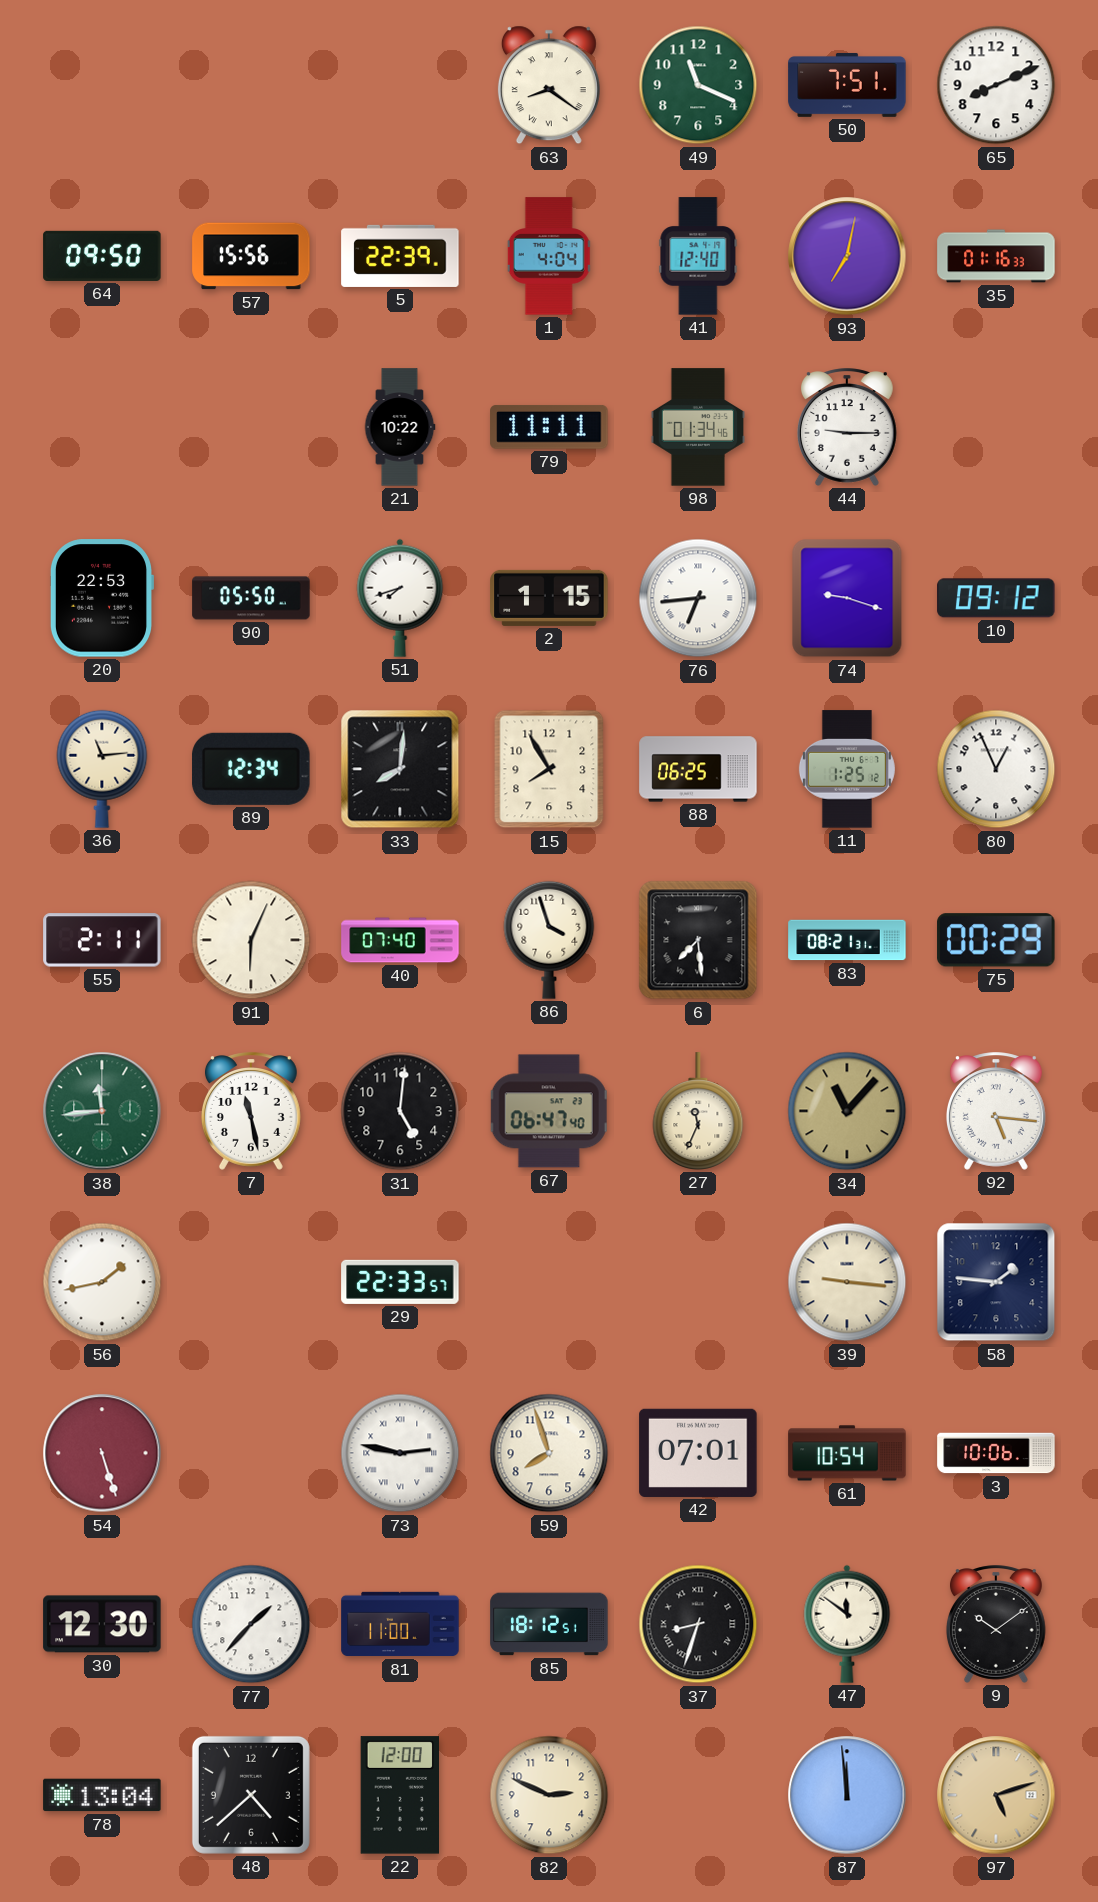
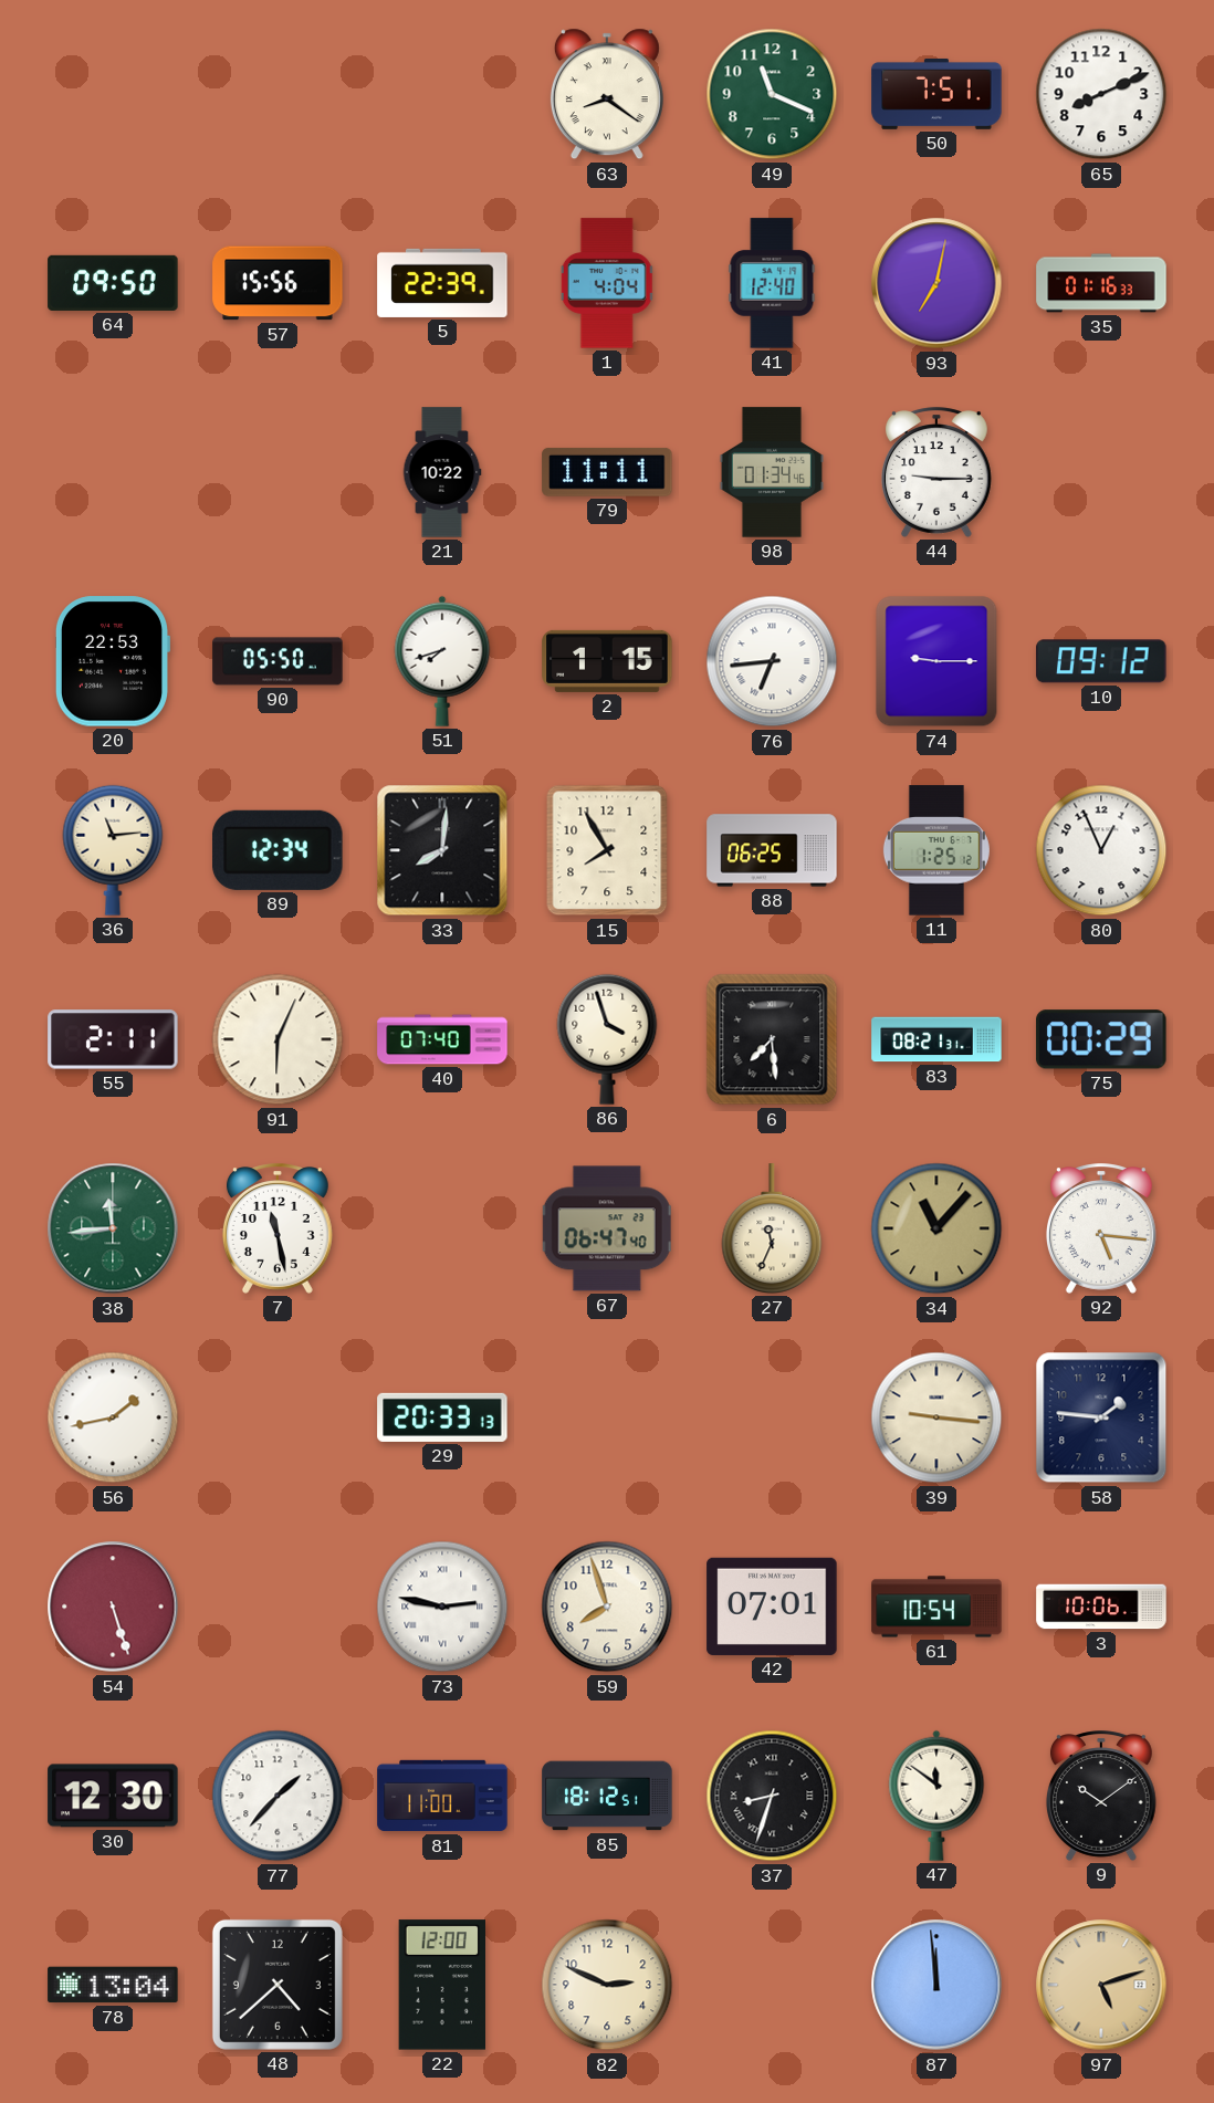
74: 9:18 -> 9:15 (936, 661)
31: 5:01 -> none (400, 1111)
29: 22:33 -> 20:33 (442, 1417)
